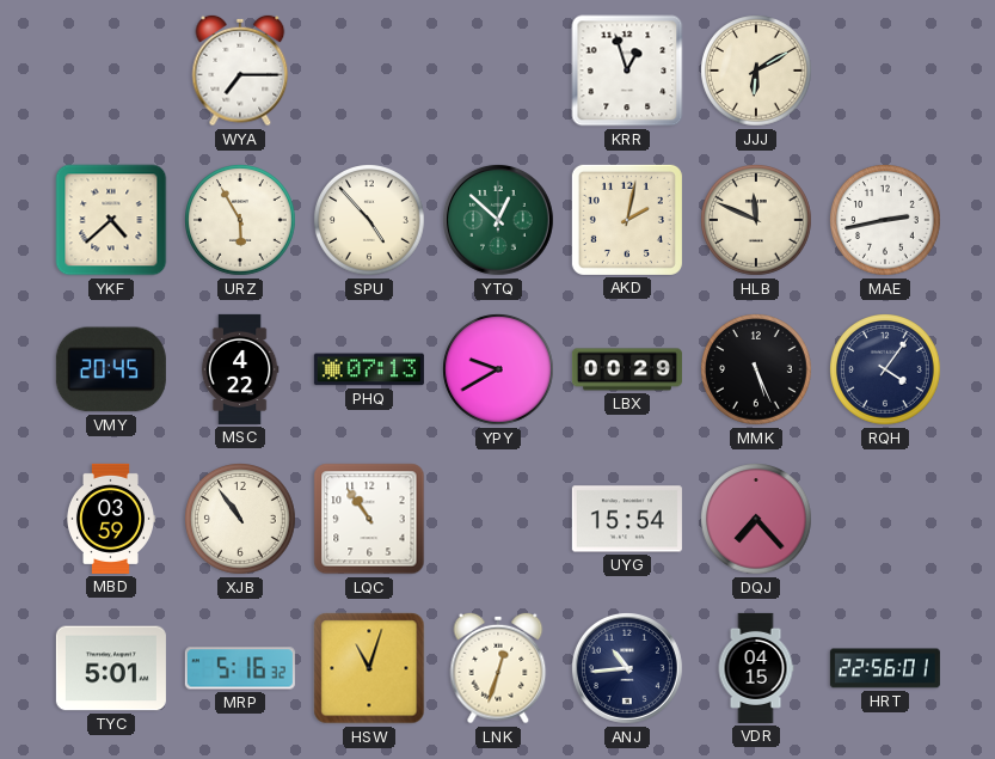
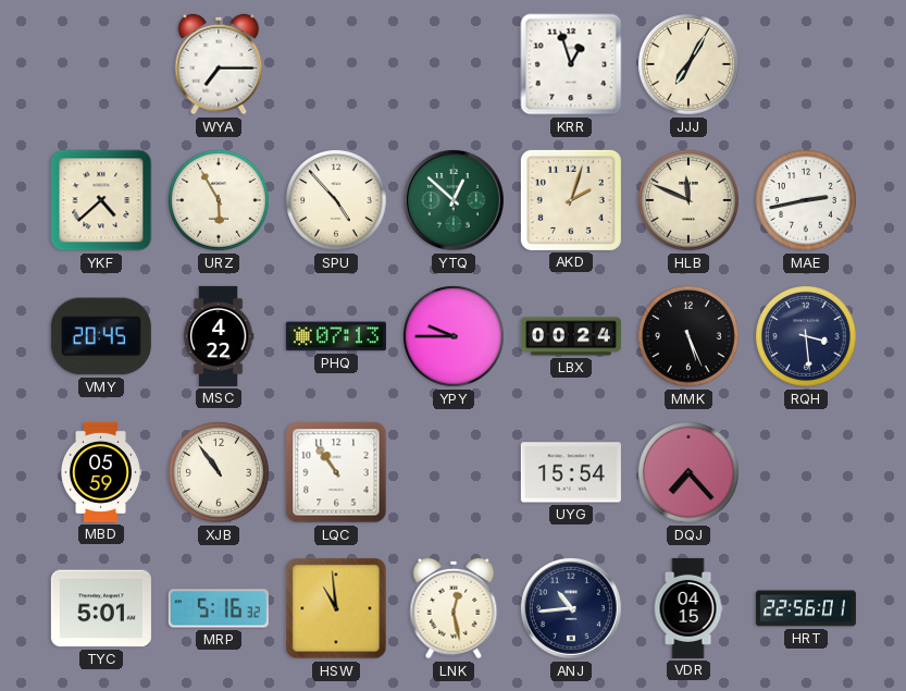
JJJ: 6:10 -> 7:05 (690, 65)
AKD: 2:02 -> 2:03 (571, 200)
YPY: 9:40 -> 9:45 (455, 337)
LBX: 00:29 -> 00:24 (571, 336)
RQH: 4:06 -> 3:29 (807, 337)
MBD: 03:59 -> 05:59 (100, 472)
HSW: 11:03 -> 10:59 (336, 608)
LNK: 12:33 -> 12:28 (454, 608)
